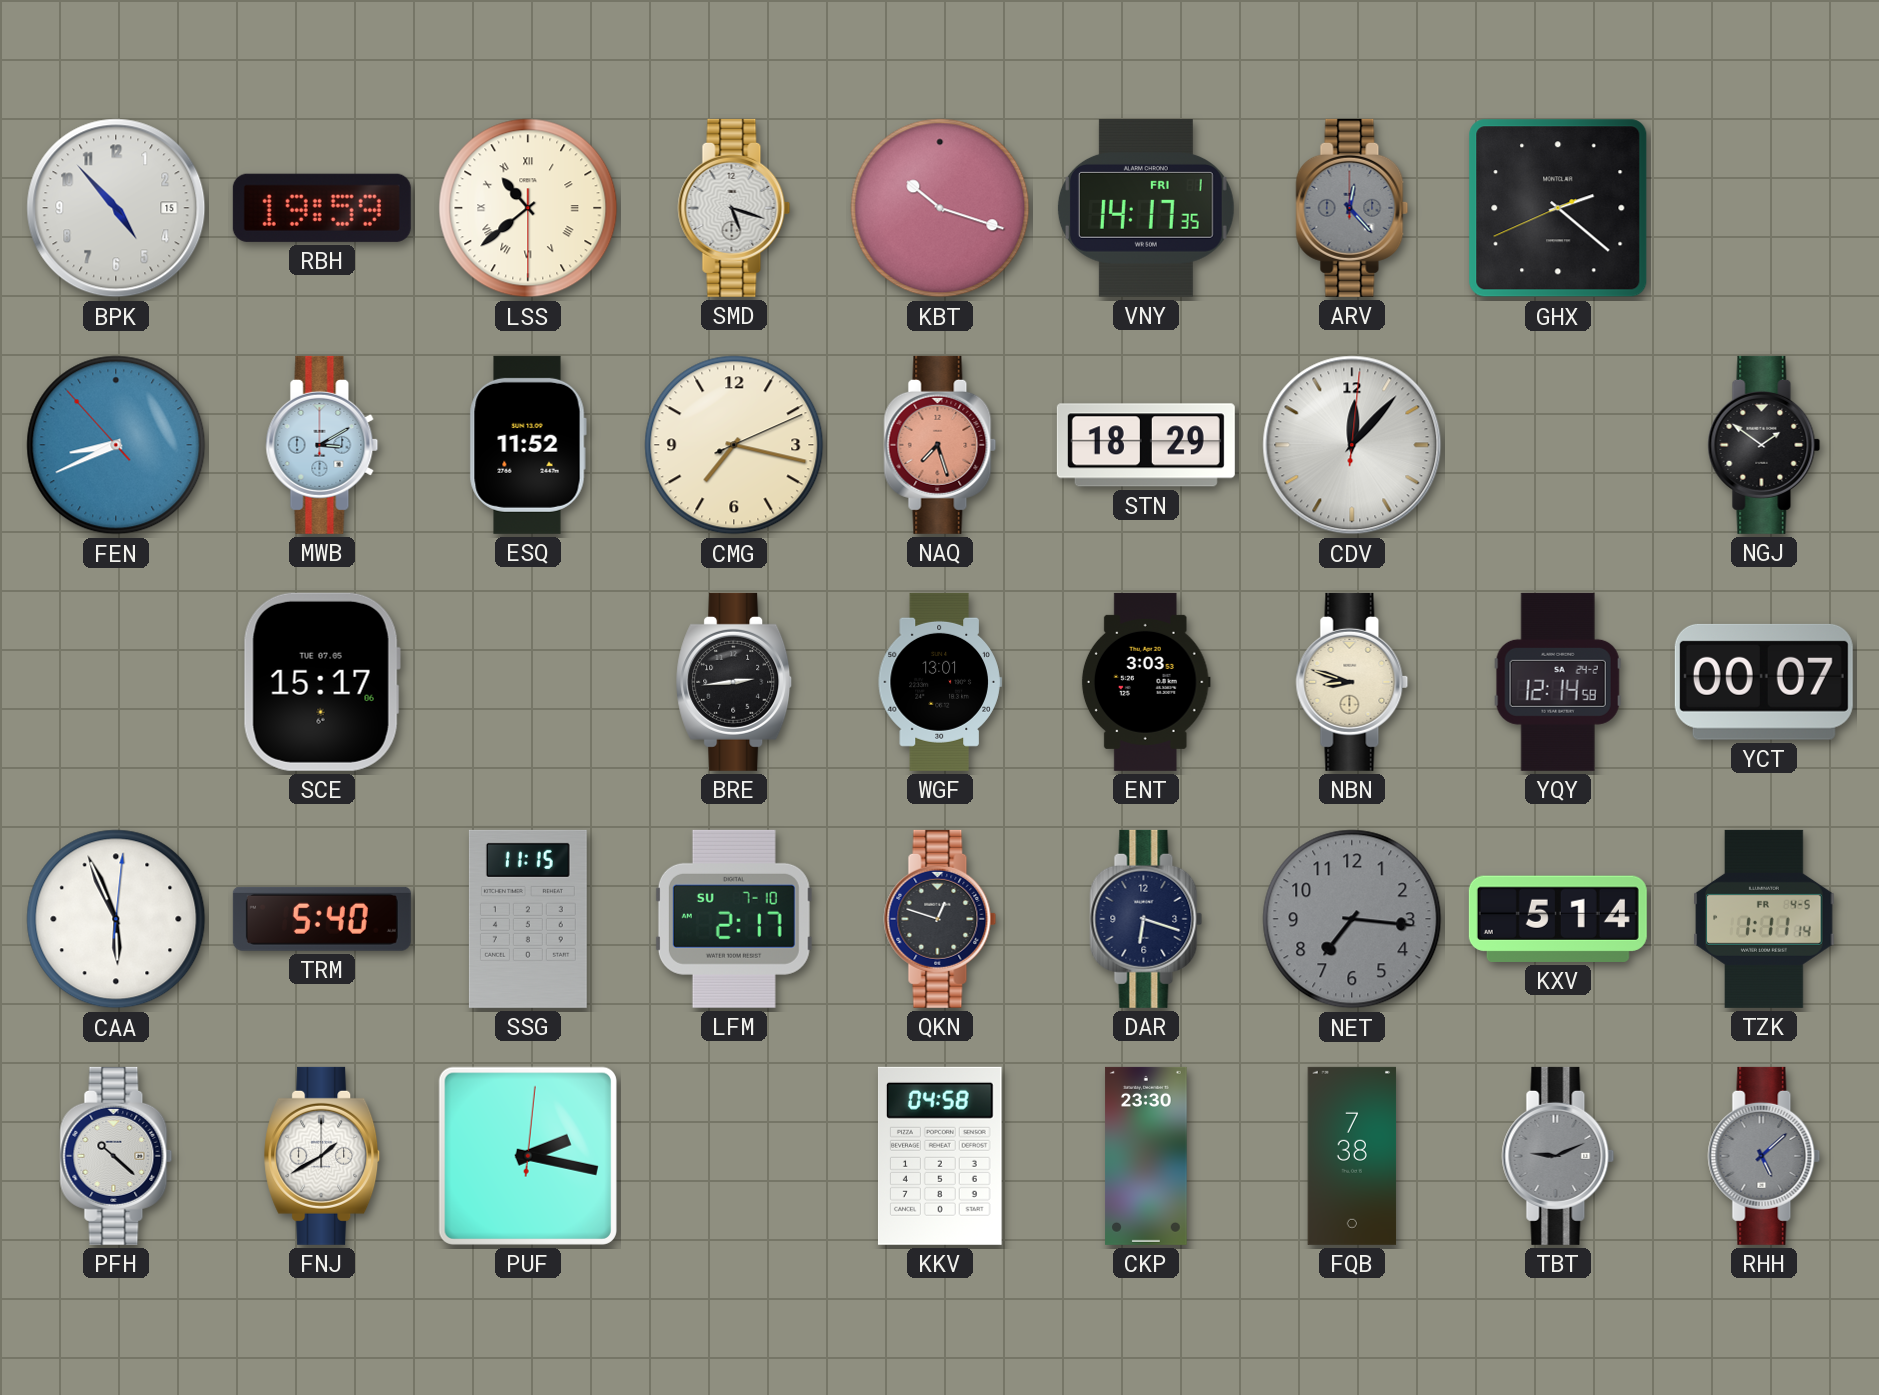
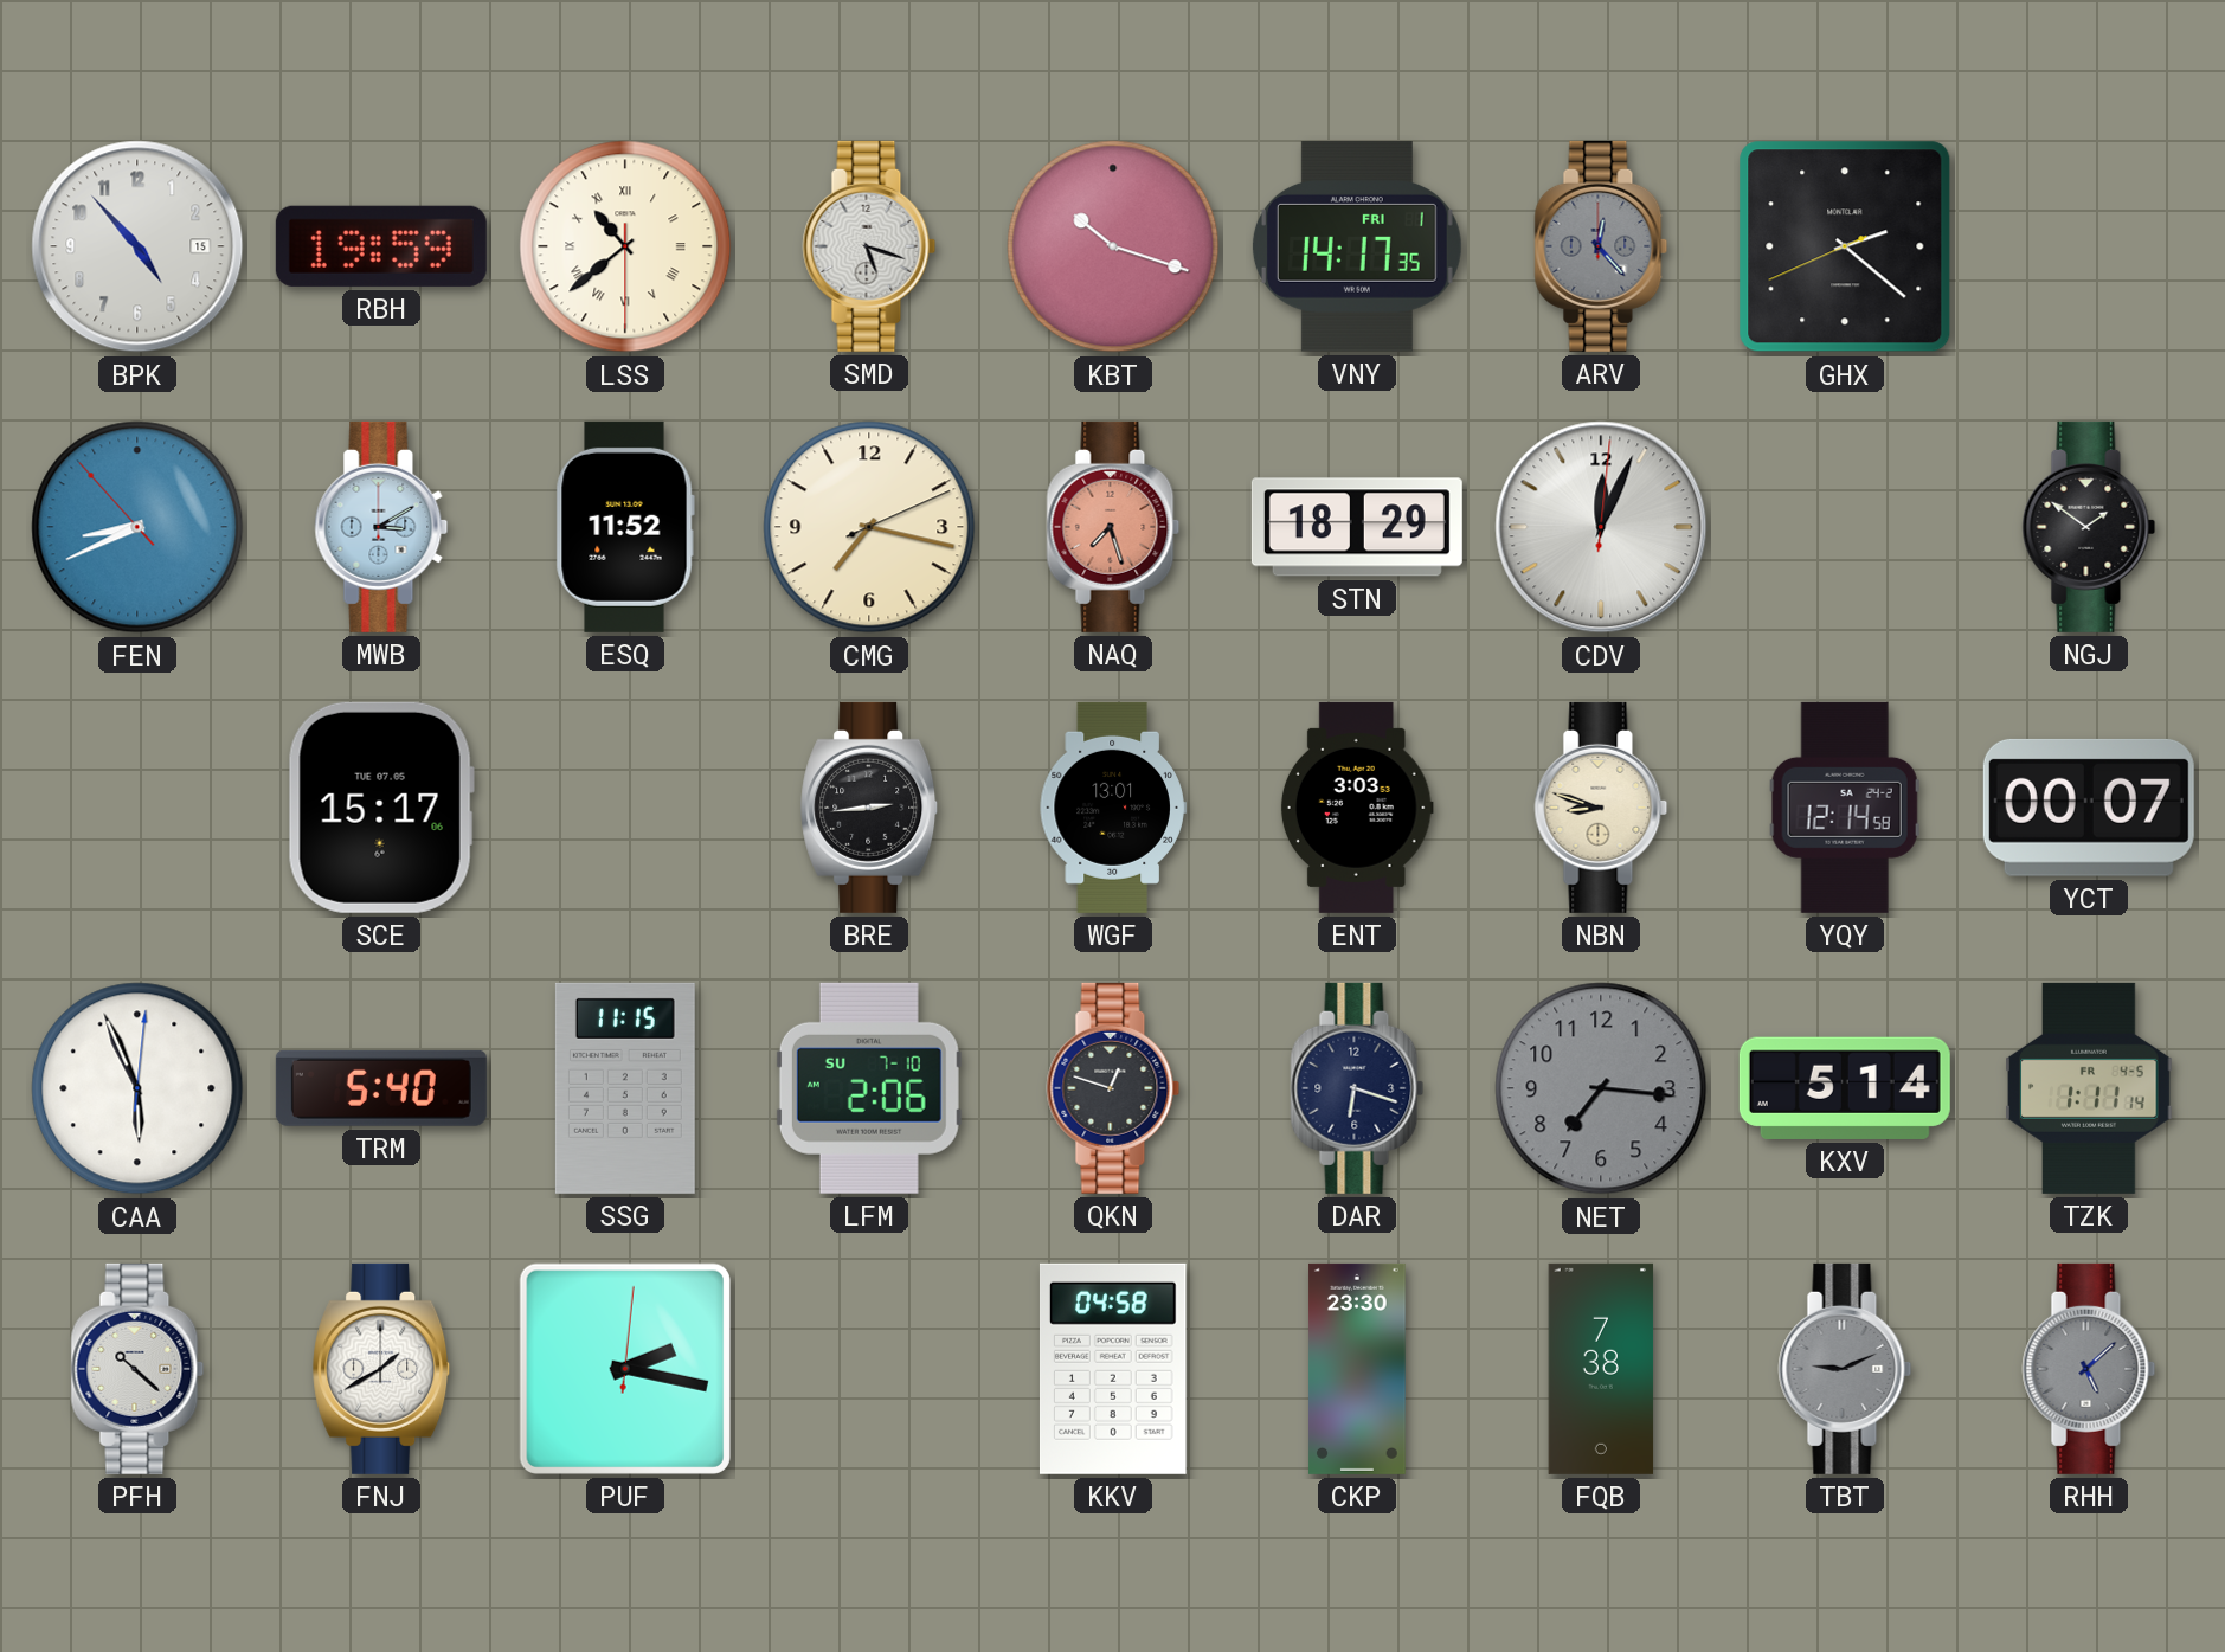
CDV: 12:07 -> 12:04 (1601, 527)
LFM: 2:17 -> 2:06 (869, 1088)
